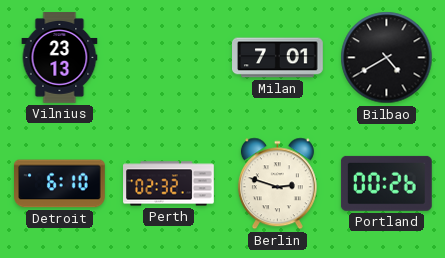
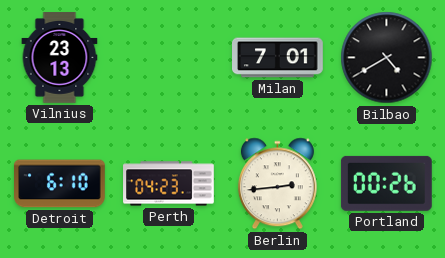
Perth: 02:32 -> 04:23 (169, 184)
Berlin: 2:48 -> 2:44 (277, 184)
